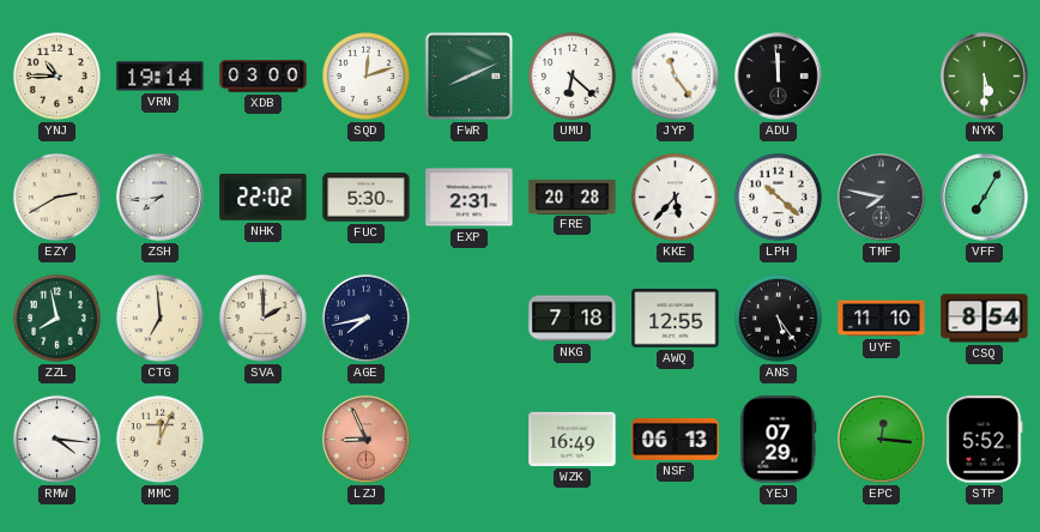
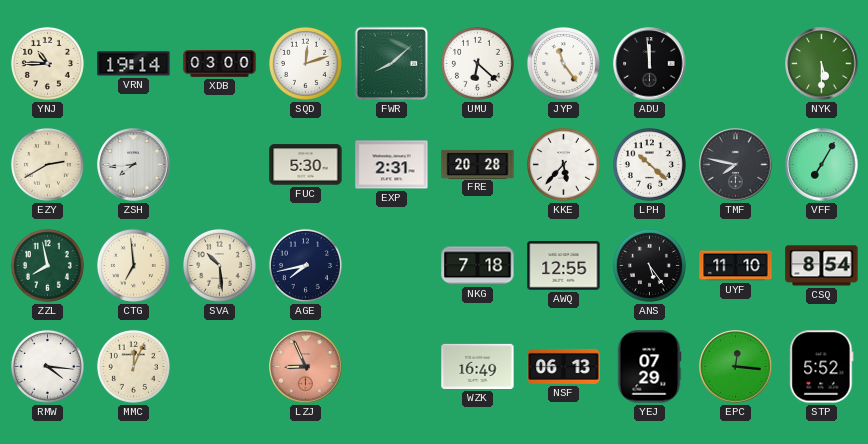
FWR: 8:11 -> 8:08 (391, 63)
NHK: 22:02 -> none (264, 197)
SVA: 2:00 -> 10:29 (219, 265)
